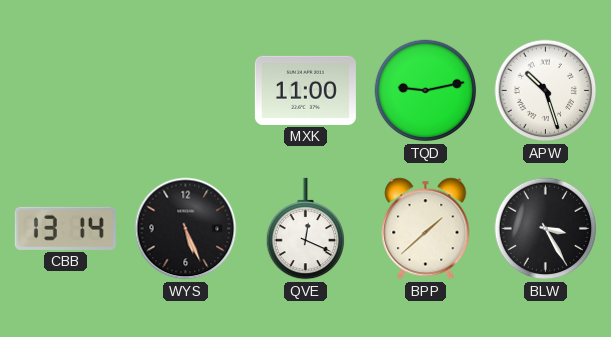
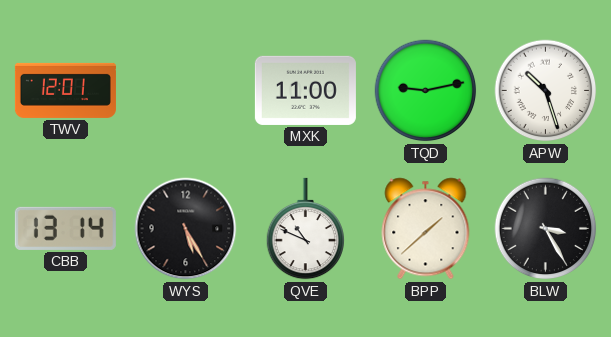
TWV: none -> 12:01 (65, 90)
WYS: 5:26 -> 5:25 (186, 229)
QVE: 12:19 -> 10:49 (306, 229)
